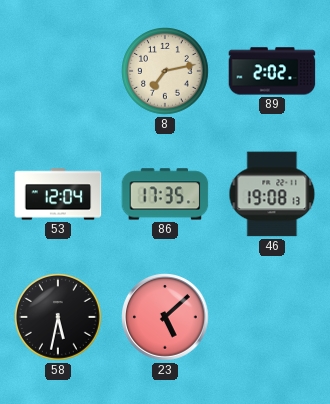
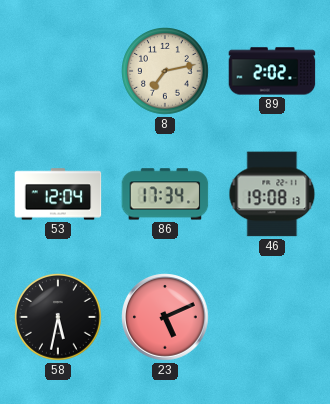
86: 17:35 -> 17:34 (165, 194)
23: 5:08 -> 5:11 (165, 317)
